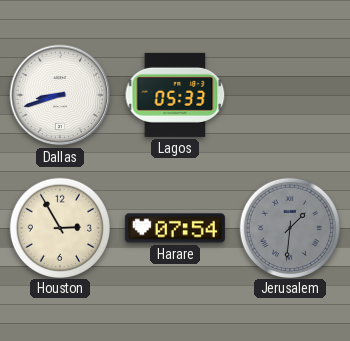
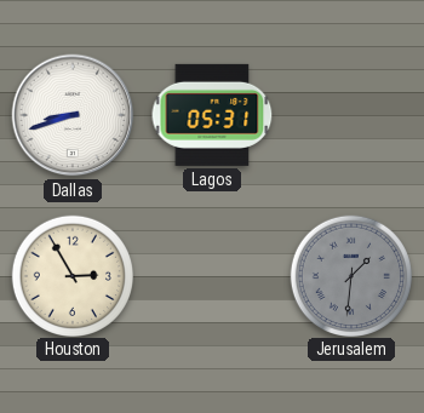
Lagos: 05:33 -> 05:31 (212, 115)
Harare: 07:54 -> none (175, 228)
